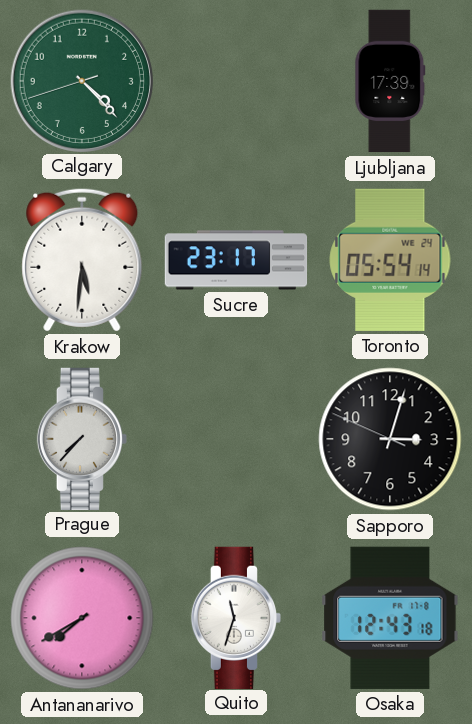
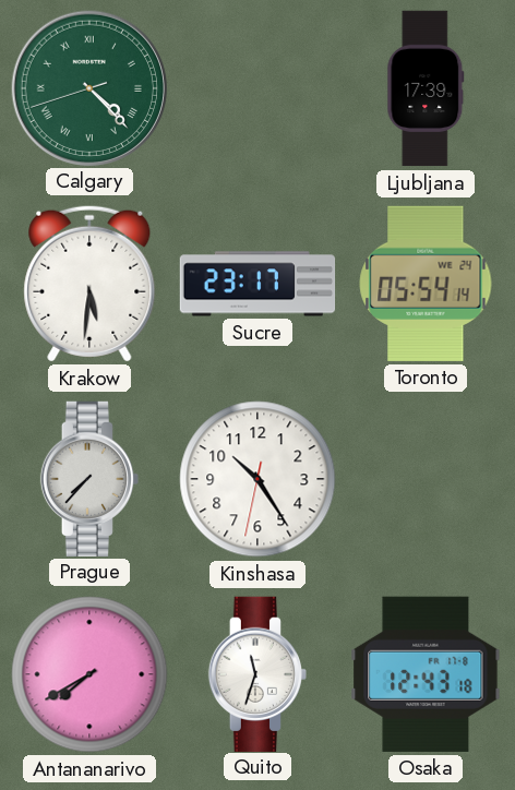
Calgary numerals: Arabic -> Roman (88, 87)
Kinshasa: none -> 10:24 (257, 479)
Sapporo: 3:02 -> none (390, 439)
